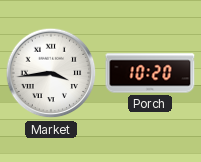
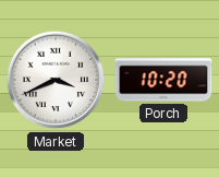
Market: 3:44 -> 3:41 (56, 80)
